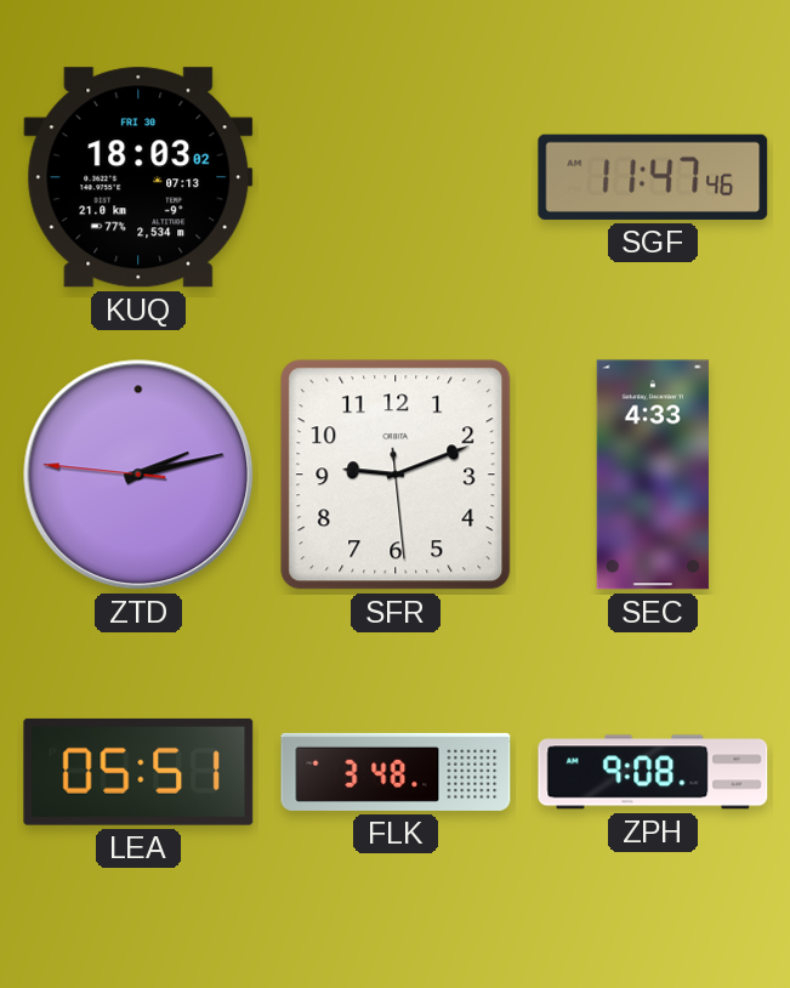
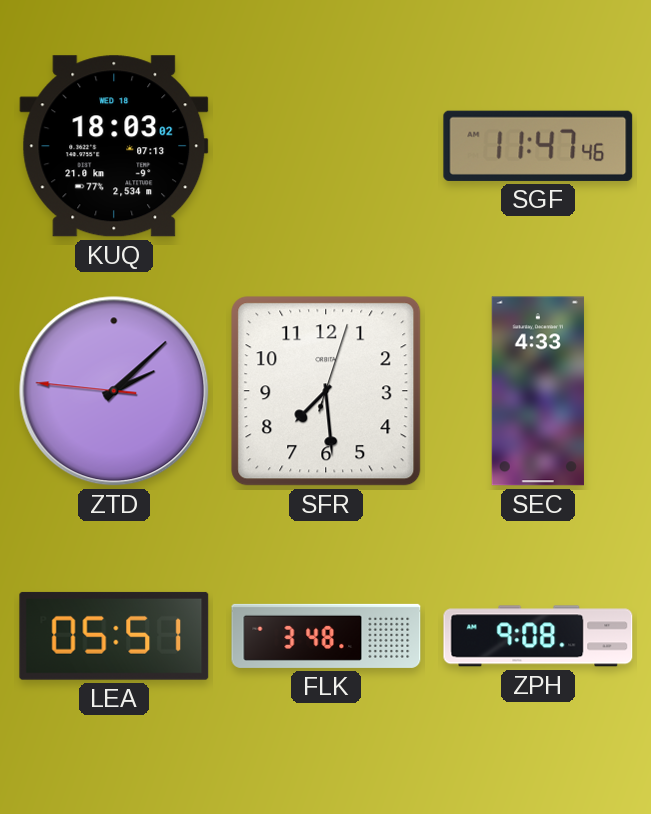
KUQ date: FRI 30 -> WED 18 (114, 146)
ZTD: 2:12 -> 2:07 (114, 391)
SFR: 9:11 -> 7:29 (326, 391)
